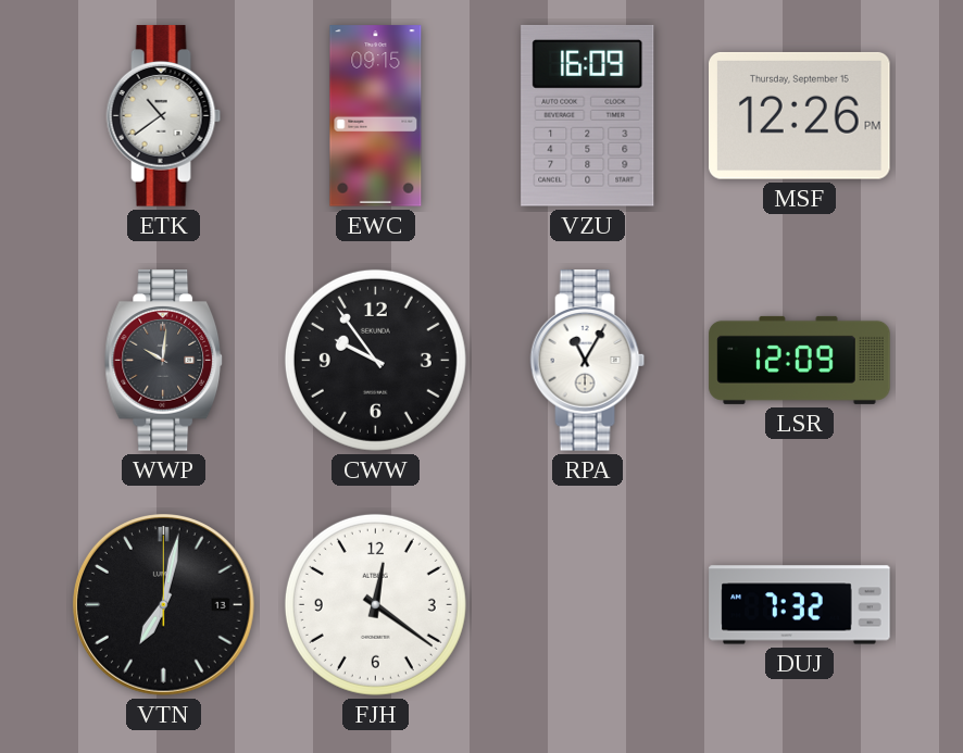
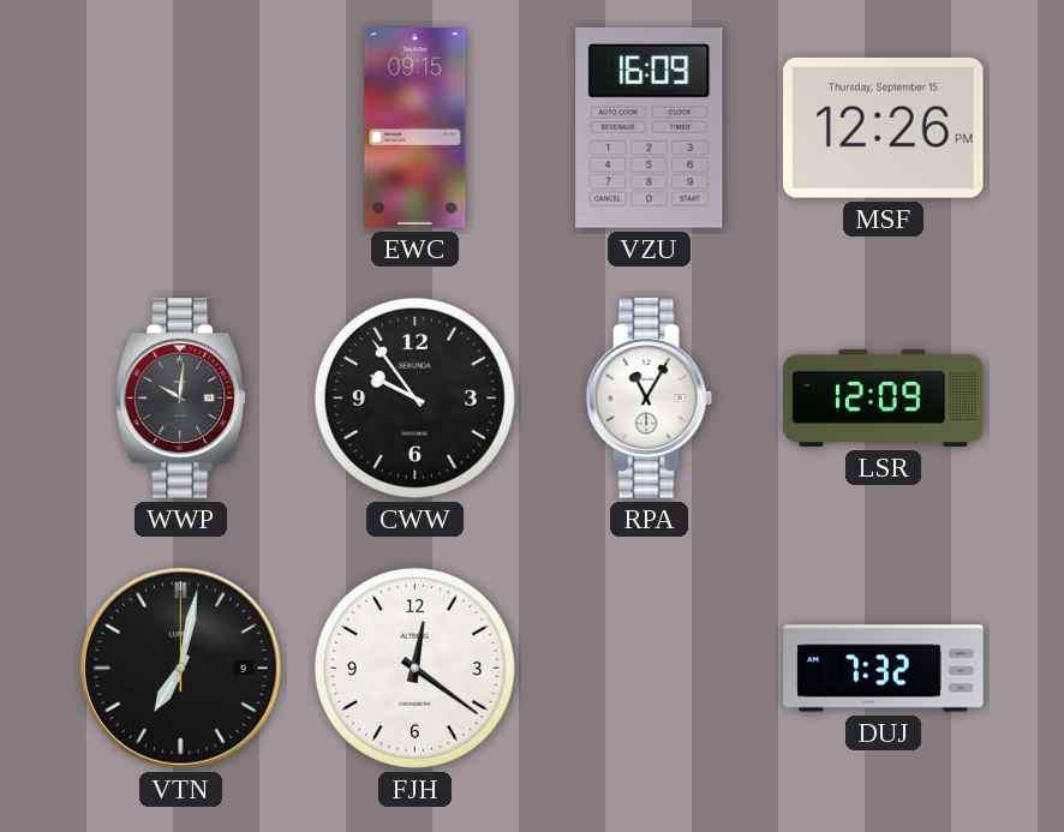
ETK: 10:39 -> none (164, 116)
VTN date: 13 -> 9 (180, 668)
